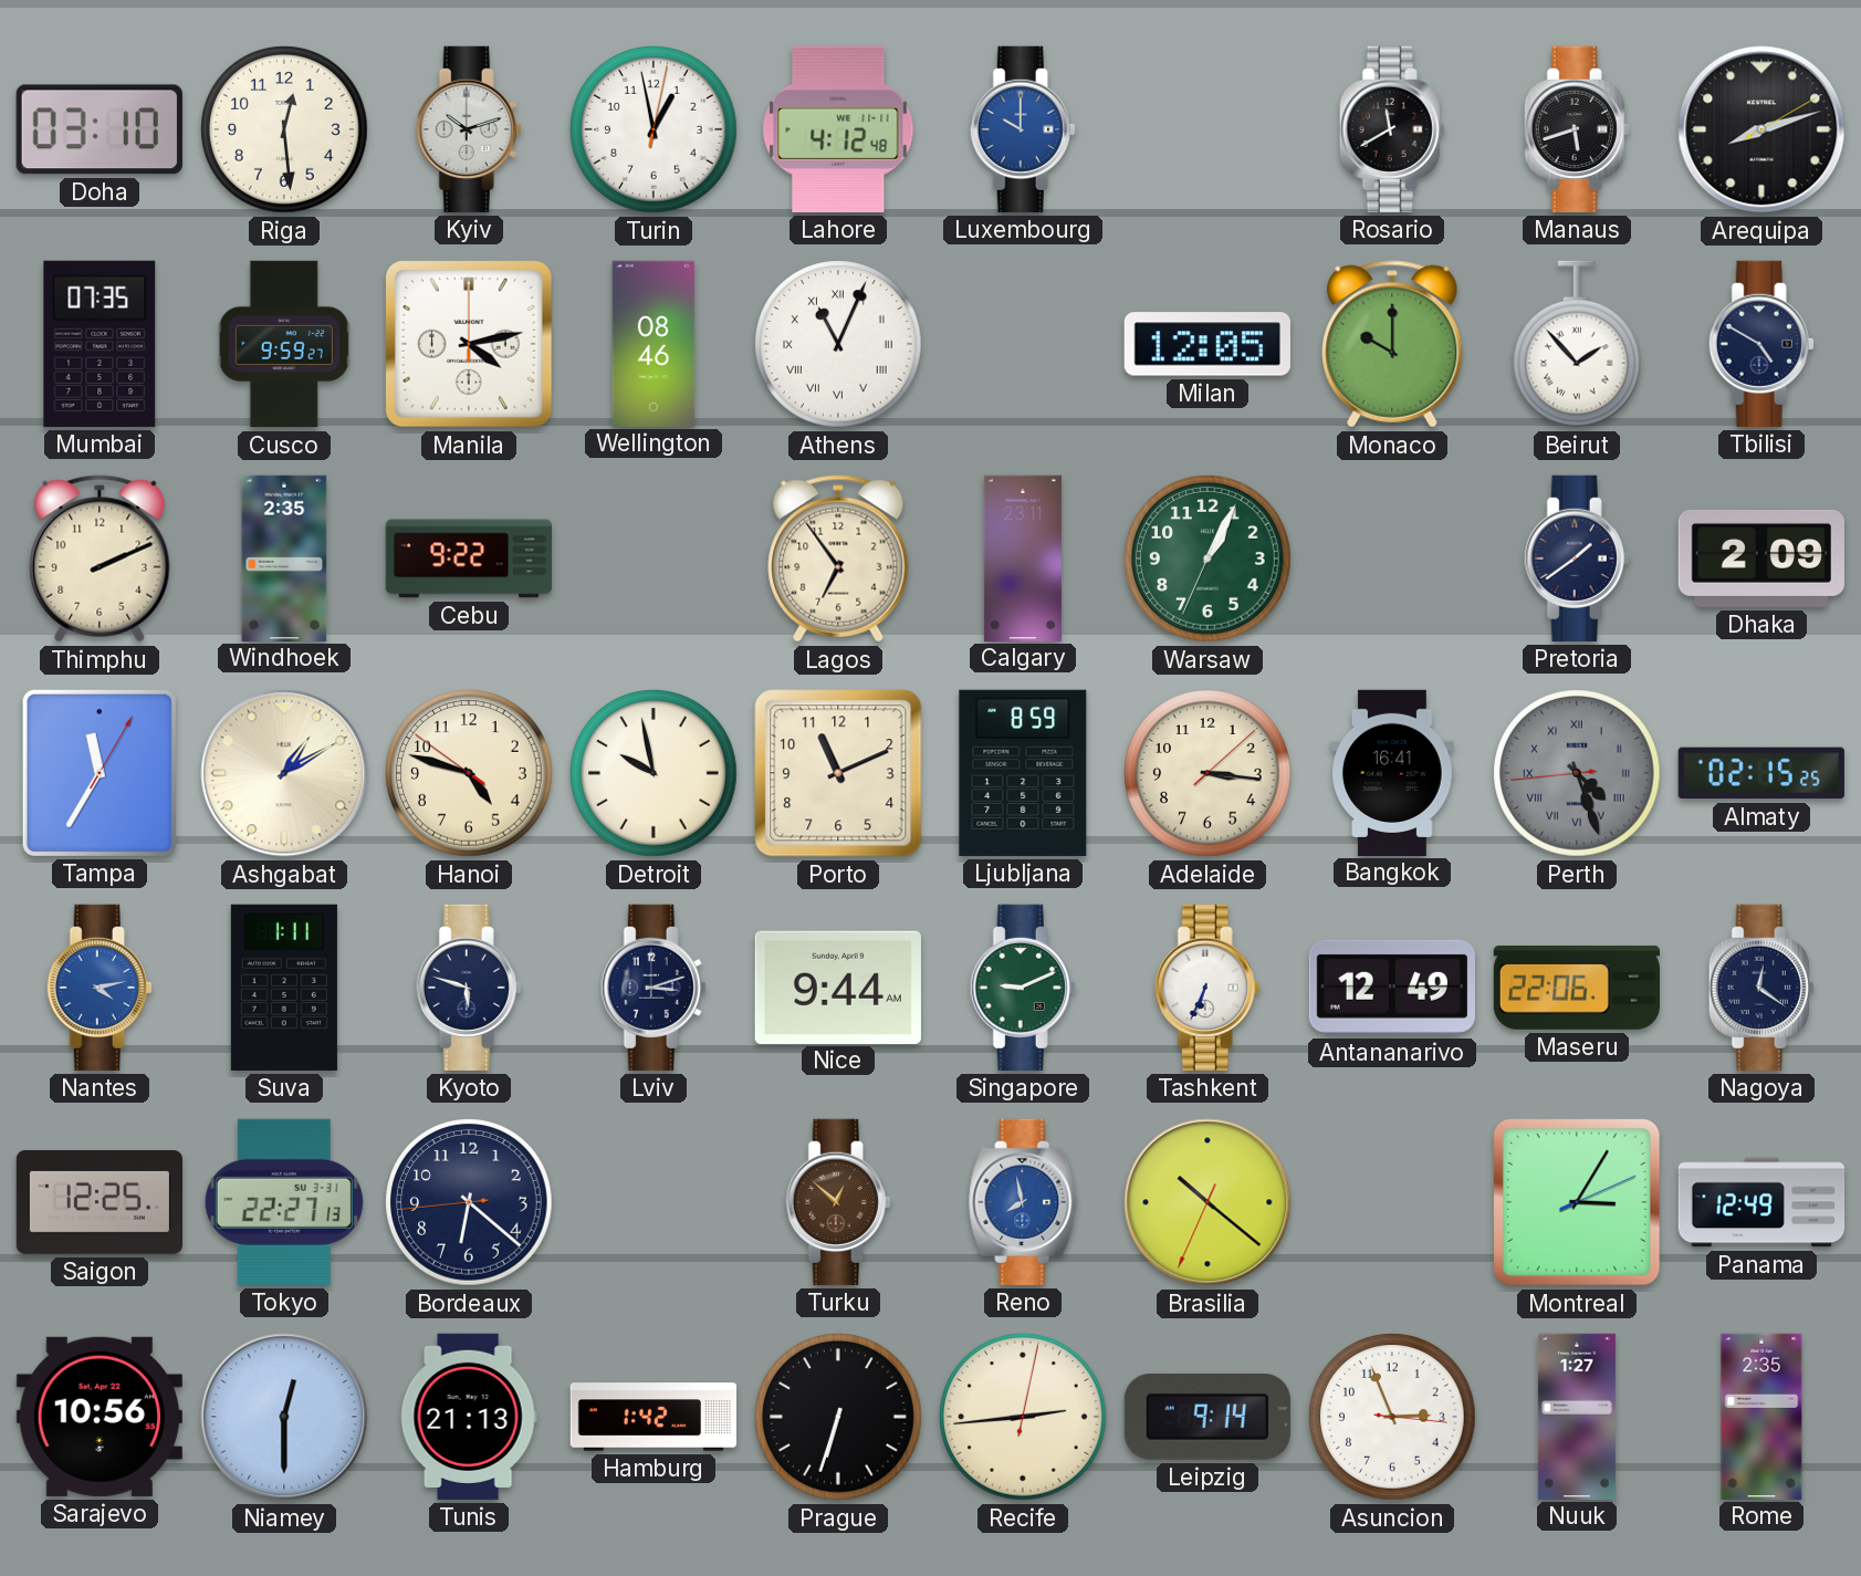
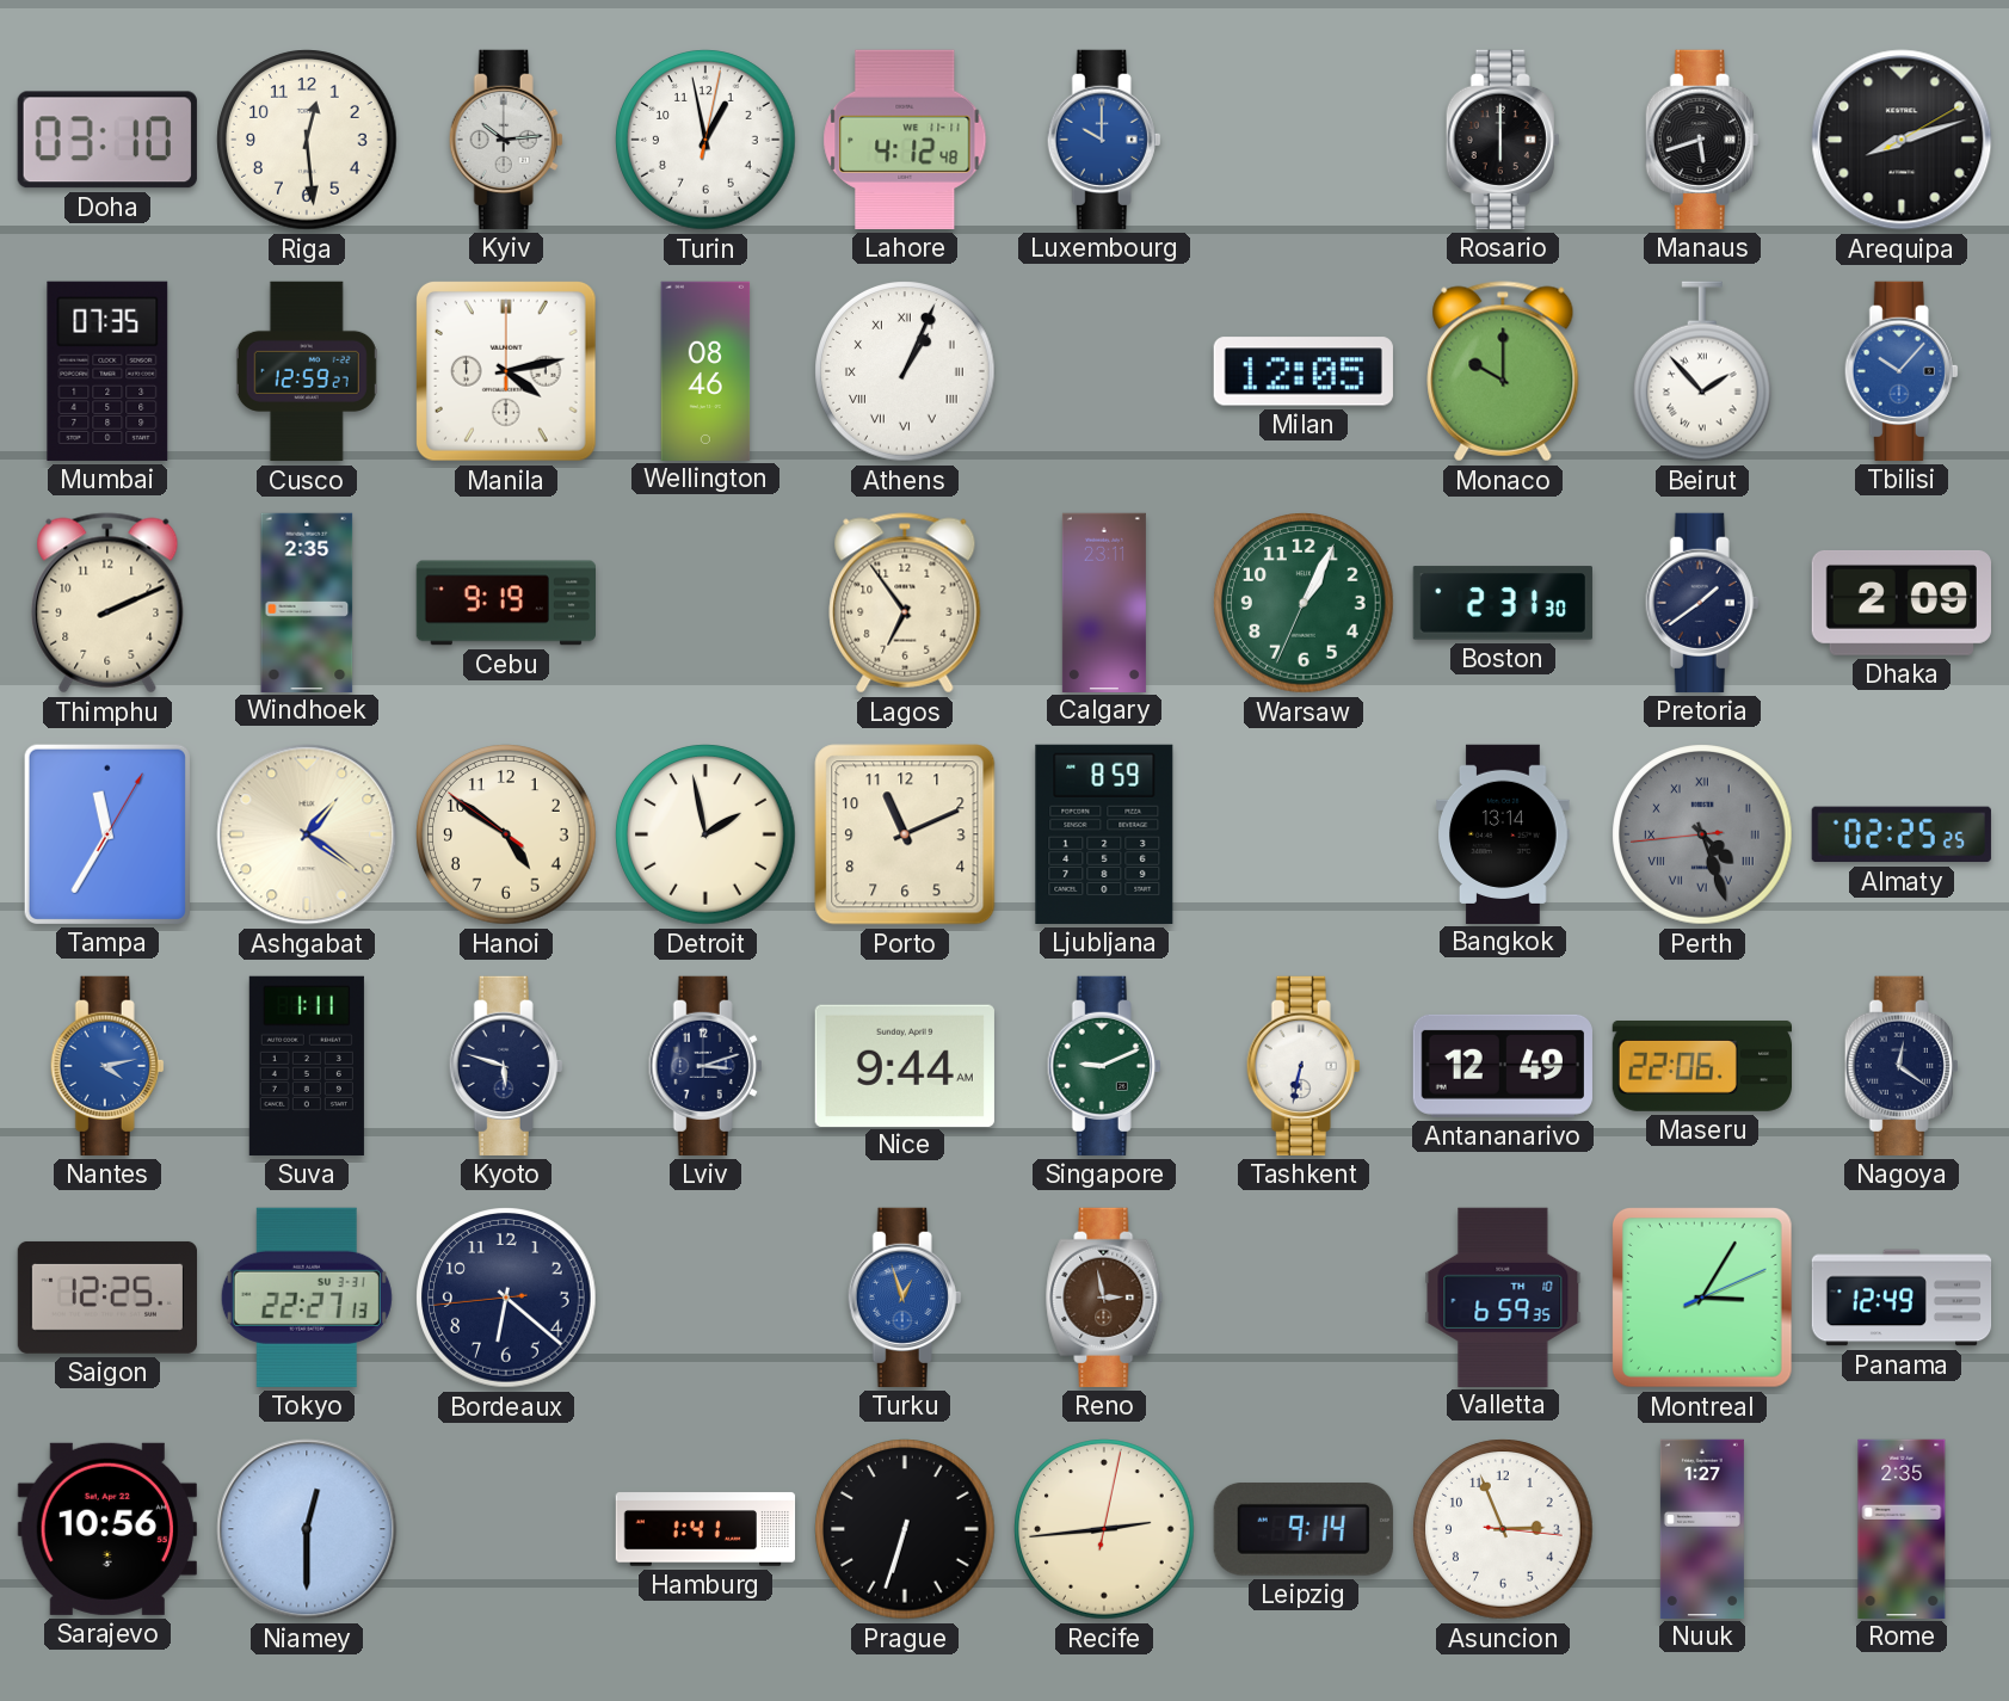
Kyiv: 10:12 -> 10:14 (506, 140)
Rosario: 11:40 -> 6:00 (1503, 140)
Cusco: 9:59 -> 12:59 (307, 371)
Athens: 11:04 -> 1:04 (905, 371)
Tbilisi: 4:50 -> 10:07 (1902, 371)
Tbilisi dial: navy -> blue (1902, 371)
Cebu: 9:22 -> 9:19 (505, 603)
Boston: none -> 2:31 (1503, 603)
Ashgabat: 1:10 -> 1:21 (307, 834)
Hanoi: 4:47 -> 4:50 (506, 834)
Detroit: 9:58 -> 1:58 (705, 834)
Adelaide: 3:16 -> none (1207, 773)
Bangkok: 16:41 -> 13:14 (1503, 833)
Almaty: 02:15 -> 02:25 (1902, 834)
Tashkent: 6:34 -> 6:32 (1304, 1066)
Turku: 12:52 -> 12:57 (905, 1298)
Turku dial: brown -> blue (905, 1298)
Reno: 7:58 -> 2:58 (1104, 1298)
Reno dial: blue -> brown (1104, 1298)
Brasilia: 10:21 -> none (1207, 1202)
Valletta: none -> 6:59 (1503, 1296)
Tunis: 21:13 -> none (469, 1417)
Hamburg: 1:42 -> 1:41 (705, 1529)
